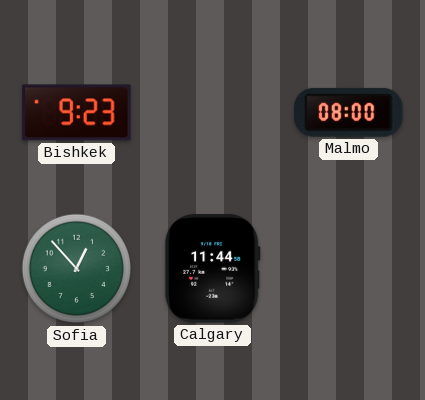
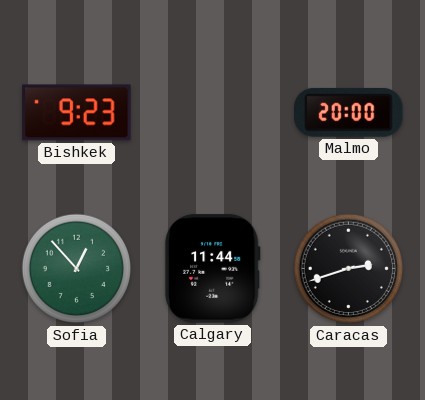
Malmo: 08:00 -> 20:00 (349, 112)
Caracas: none -> 2:42 (349, 269)
